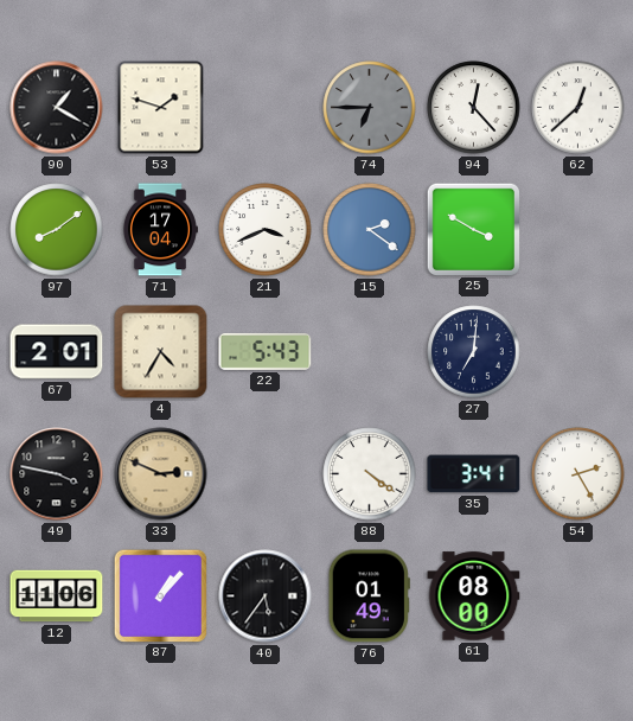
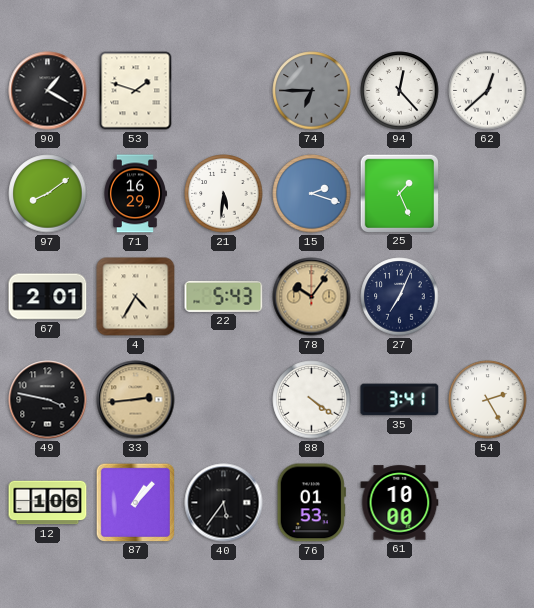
71: 17:04 -> 16:29 (135, 194)
21: 3:41 -> 5:31 (224, 194)
15: 2:21 -> 2:18 (312, 194)
25: 3:50 -> 1:26 (399, 193)
78: none -> 10:06 (312, 297)
27: 7:01 -> 7:04 (400, 297)
33: 2:49 -> 2:44 (136, 400)
12: 11:06 -> 1:06 (48, 503)
76: 01:49 -> 01:53 (311, 503)
61: 08:00 -> 10:00 (400, 503)
